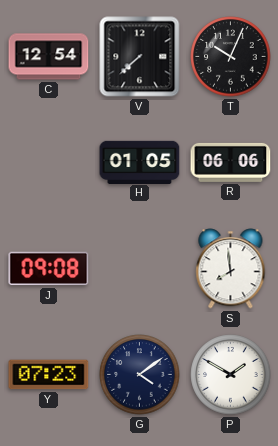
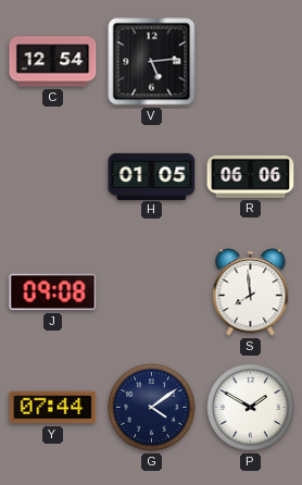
V: 7:38 -> 5:14 (152, 62)
T: 10:04 -> none (231, 57)
Y: 07:23 -> 07:44 (53, 408)
